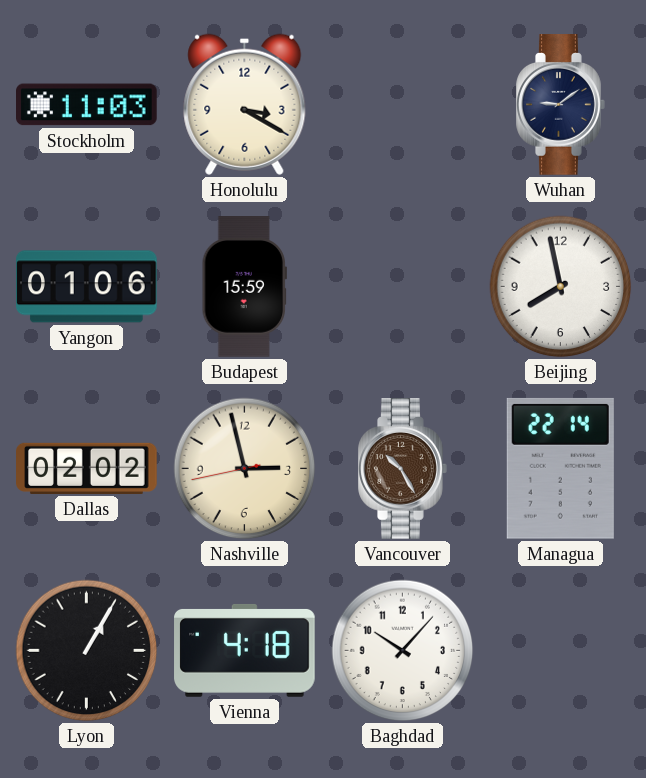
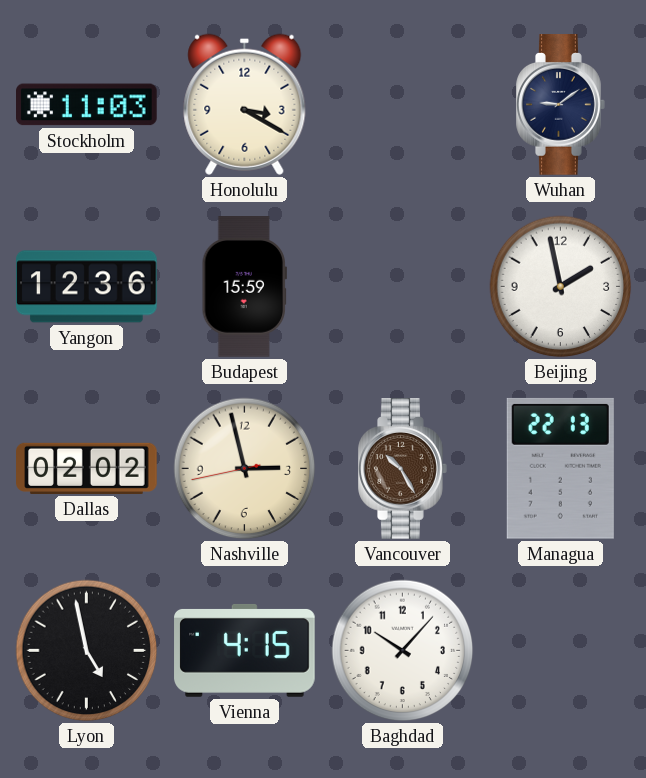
Yangon: 01:06 -> 12:36 (87, 287)
Beijing: 7:58 -> 1:58 (561, 287)
Managua: 22:14 -> 22:13 (560, 468)
Lyon: 1:05 -> 4:58 (87, 651)
Vienna: 4:18 -> 4:15 (245, 650)
